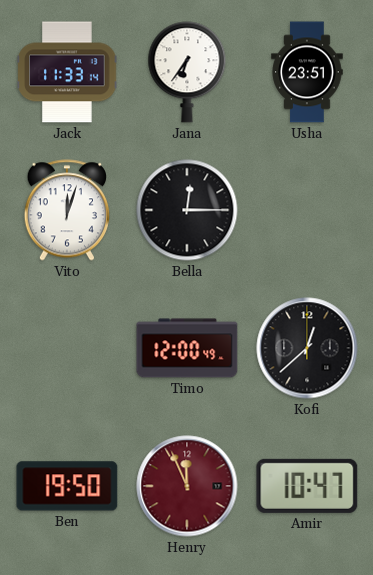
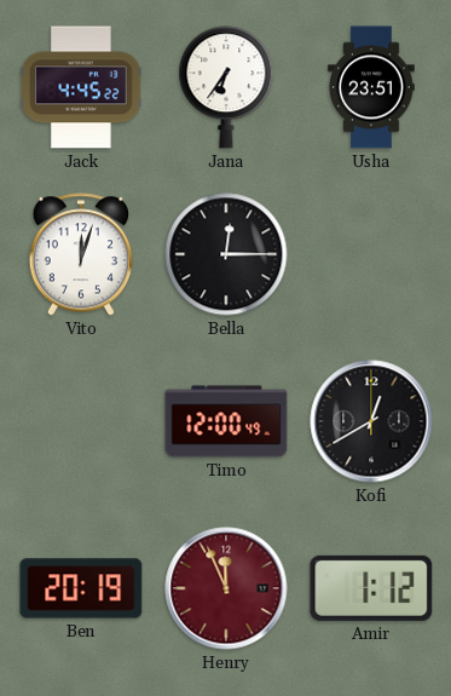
Jack: 11:33 -> 4:45 (81, 87)
Kofi: 12:38 -> 12:40 (371, 421)
Ben: 19:50 -> 20:19 (81, 588)
Amir: 10:47 -> 1:12 (371, 588)
